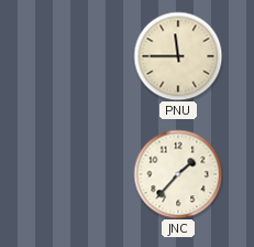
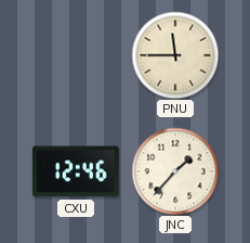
CXU: none -> 12:46 (76, 171)
